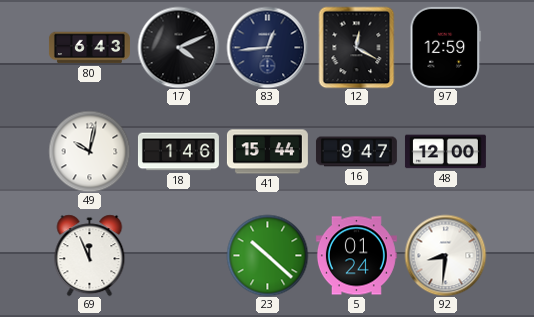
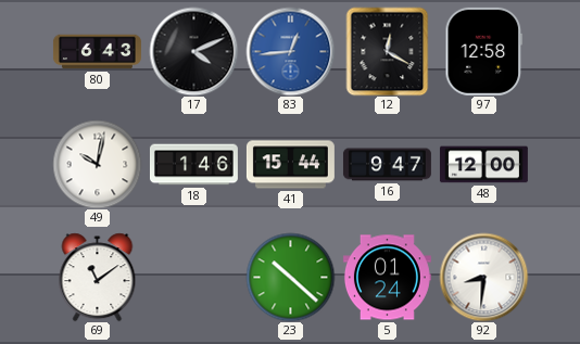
83 dial: navy -> blue (290, 51)
97: 12:59 -> 12:58 (484, 51)
69: 11:56 -> 11:09 (98, 277)
